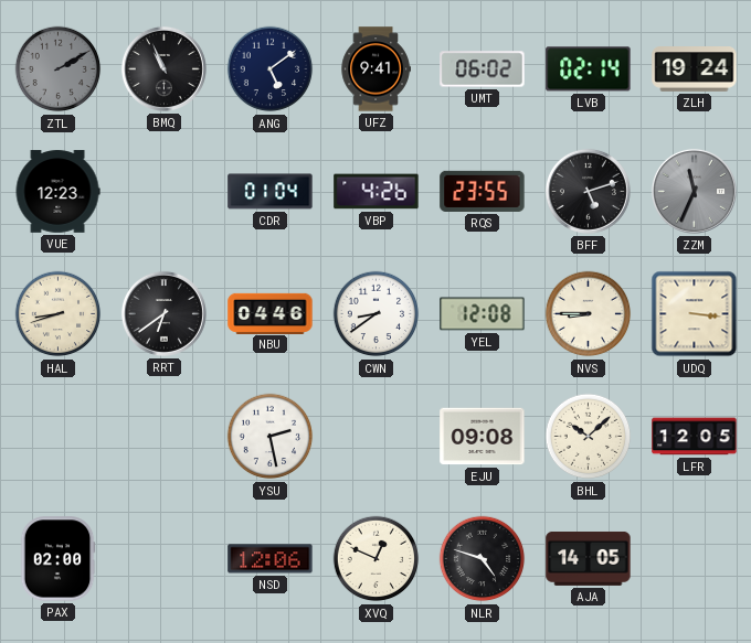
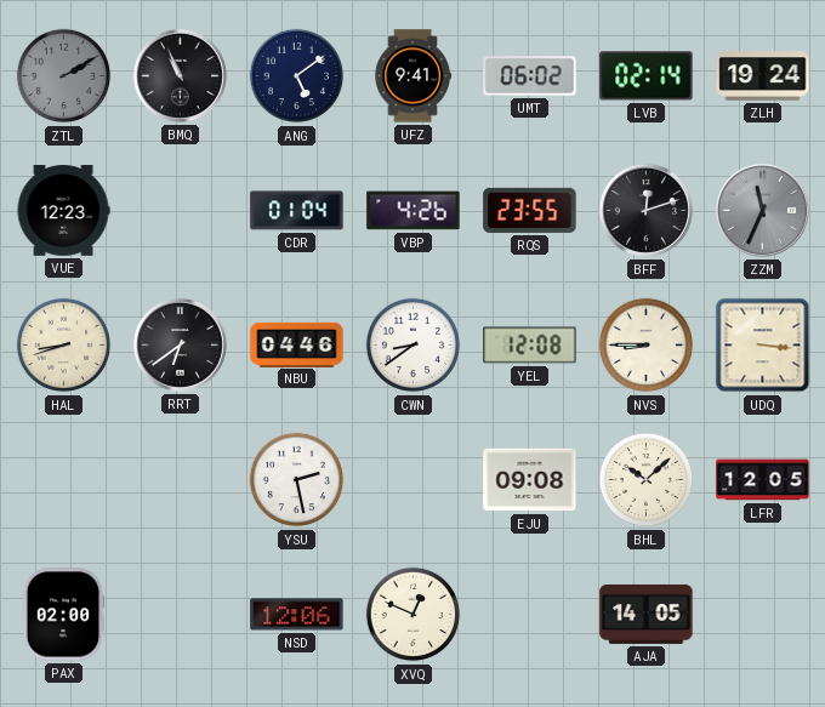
BFF: 5:12 -> 12:12 (645, 210)
NLR: 4:48 -> none (483, 559)
